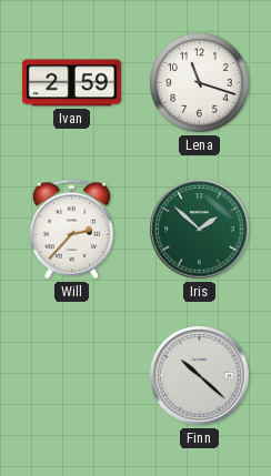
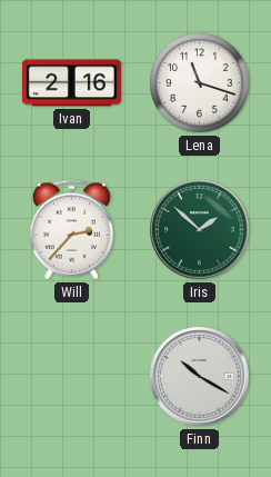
Ivan: 2:59 -> 2:16 (71, 83)
Finn: 10:22 -> 10:20 (200, 377)
